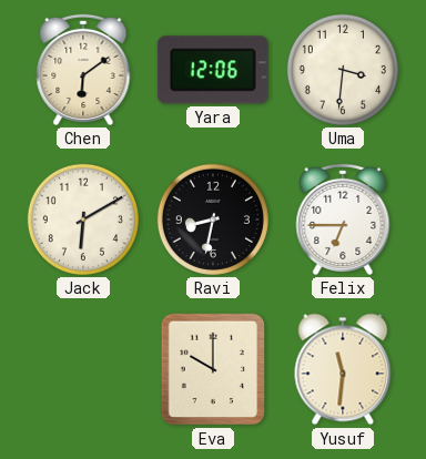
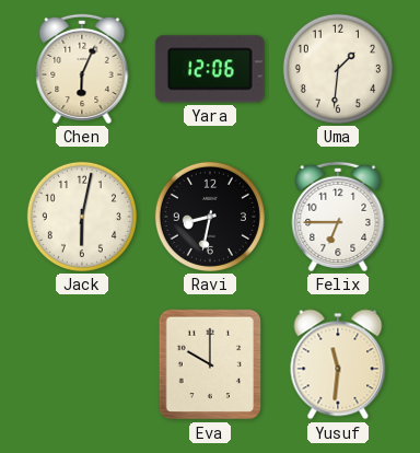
Chen: 6:09 -> 6:04 (82, 69)
Uma: 3:31 -> 1:31 (338, 69)
Jack: 6:10 -> 6:02 (82, 217)
